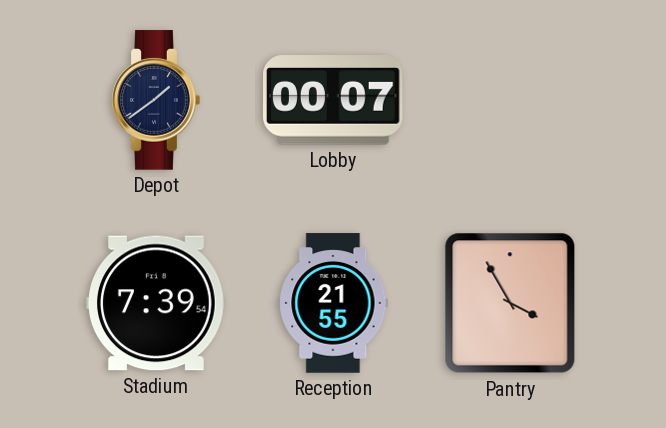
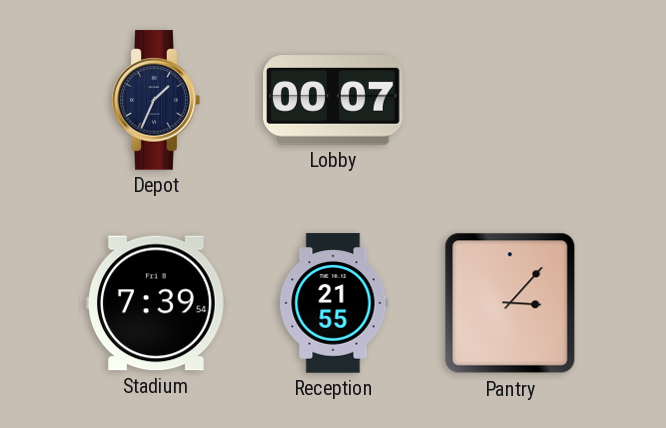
Depot: 1:39 -> 1:34 (156, 100)
Pantry: 3:55 -> 3:07 (510, 303)
